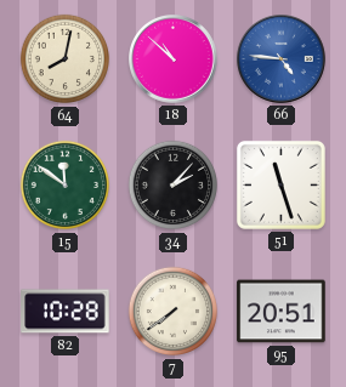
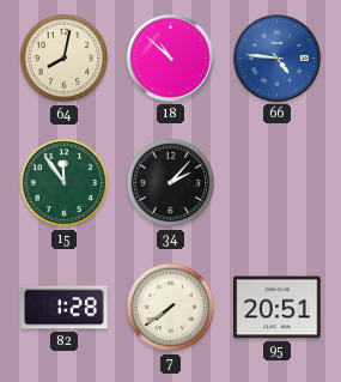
15: 11:51 -> 11:54 (65, 183)
51: 11:27 -> none (280, 184)
82: 10:28 -> 1:28 (65, 308)
